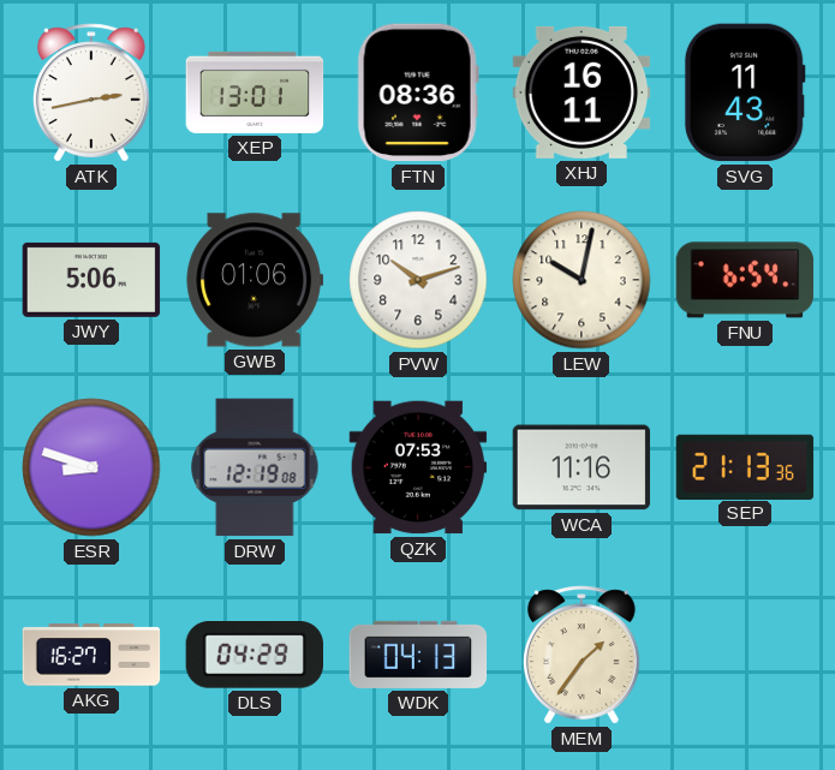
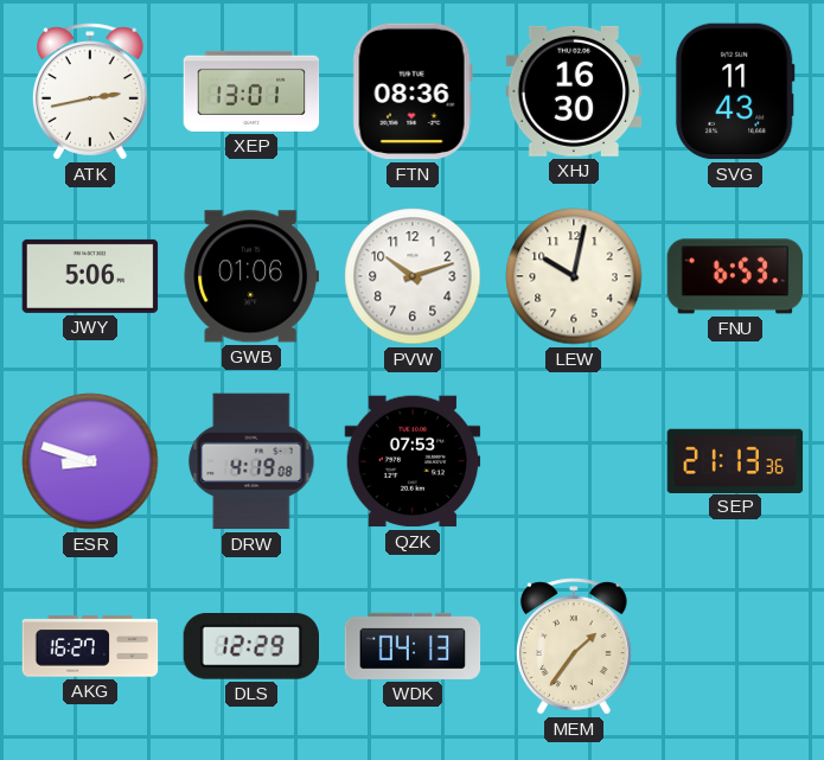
XHJ: 16:11 -> 16:30 (574, 91)
FNU: 6:54 -> 6:53 (735, 276)
DRW: 12:19 -> 4:19 (251, 461)
WCA: 11:16 -> none (581, 467)
DLS: 04:29 -> 12:29 (251, 647)
